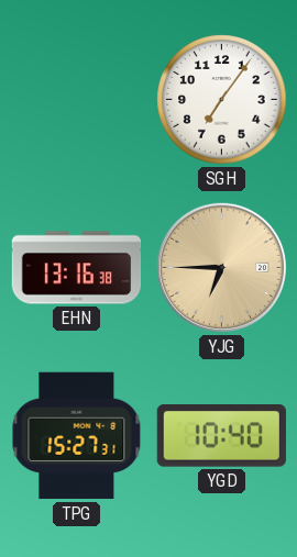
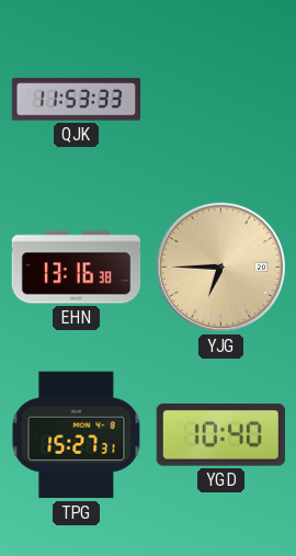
QJK: none -> 11:53 (76, 100)
SGH: 7:06 -> none (222, 100)
